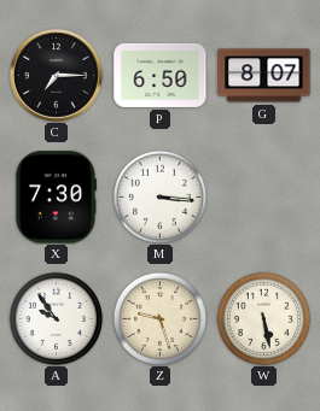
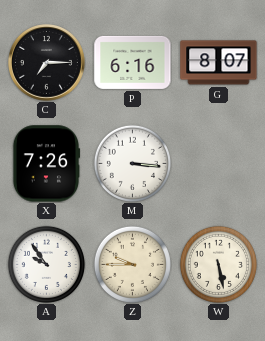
P: 6:50 -> 6:16 (133, 62)
X: 7:30 -> 7:26 (46, 164)
Z: 9:27 -> 9:45 (132, 264)
